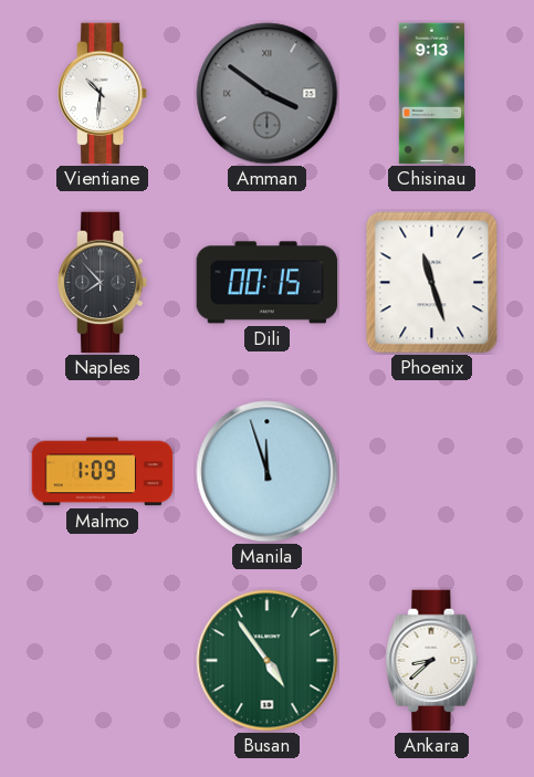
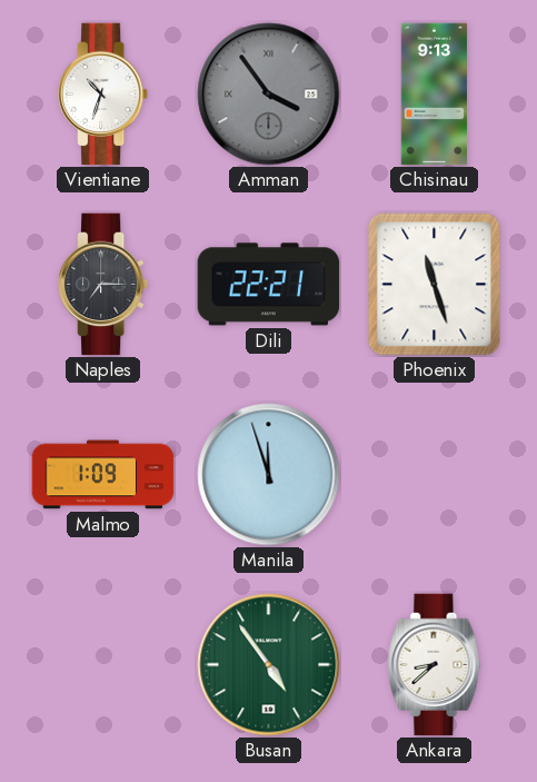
Vientiane: 10:31 -> 10:33 (103, 95)
Amman: 3:51 -> 3:54 (269, 95)
Naples: 7:53 -> 7:15 (103, 285)
Dili: 00:15 -> 22:21 (269, 285)
